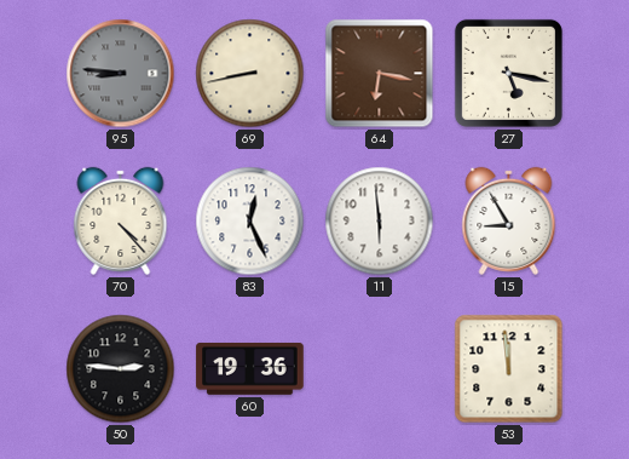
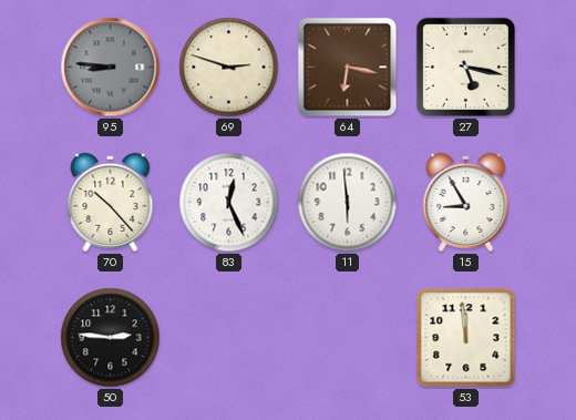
69: 8:43 -> 2:48 (229, 68)
70: 4:23 -> 10:23 (111, 202)
60: 19:36 -> none (250, 368)
